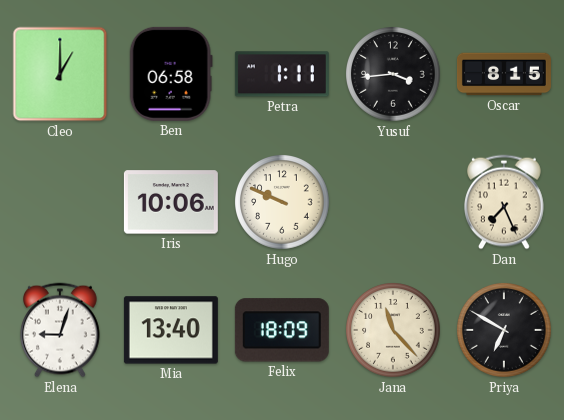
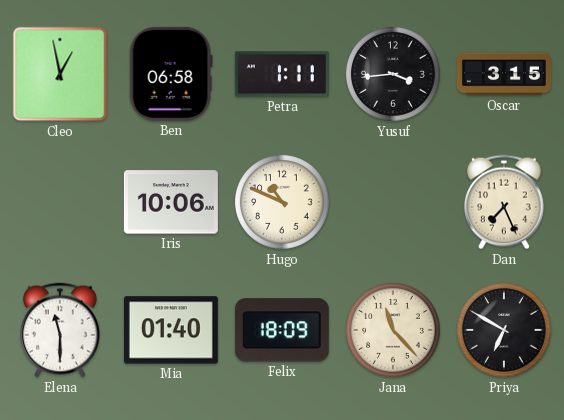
Cleo: 1:00 -> 12:58 (60, 74)
Oscar: 8:15 -> 3:15 (504, 74)
Hugo: 9:49 -> 10:49 (283, 203)
Elena: 9:03 -> 11:30 (61, 330)
Mia: 13:40 -> 01:40 (171, 330)
